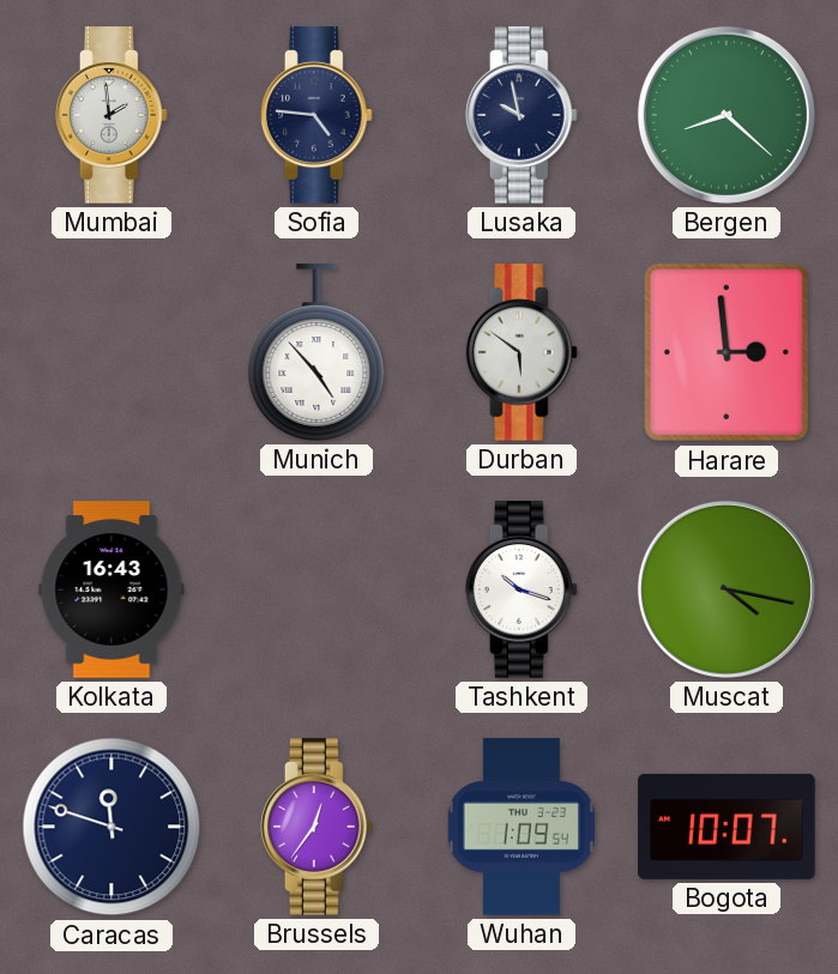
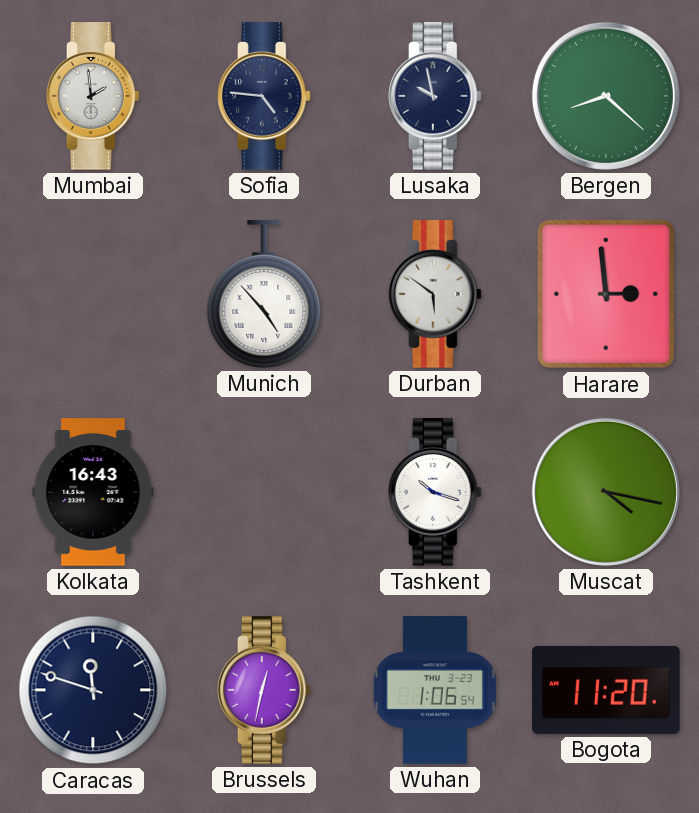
Brussels: 12:36 -> 12:32 (264, 690)
Wuhan: 1:09 -> 1:06 (435, 690)
Bogota: 10:07 -> 11:20 (606, 690)
